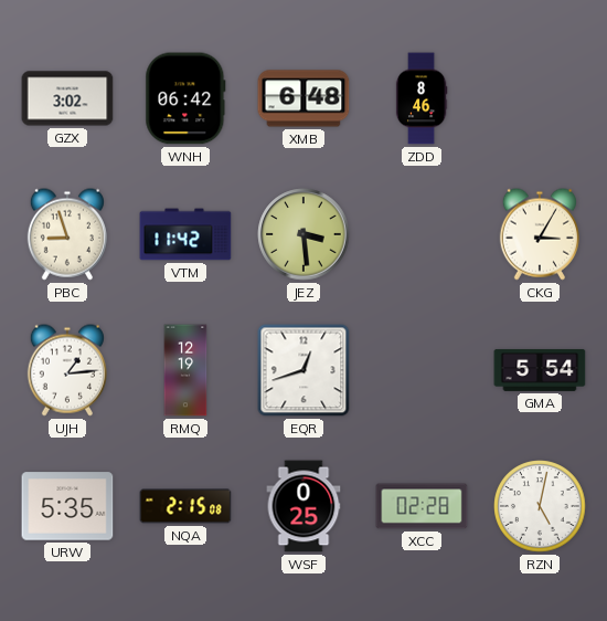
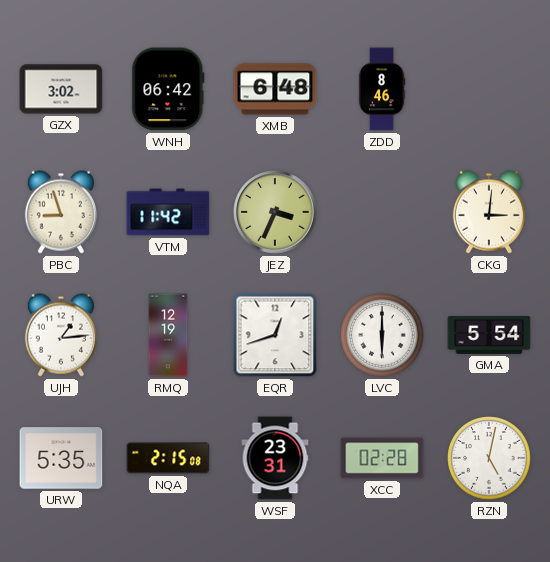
JEZ: 3:29 -> 3:34 (275, 212)
CKG: 3:05 -> 3:01 (489, 212)
LVC: none -> 6:00 (382, 335)
WSF: 0:25 -> 23:31 (275, 458)
